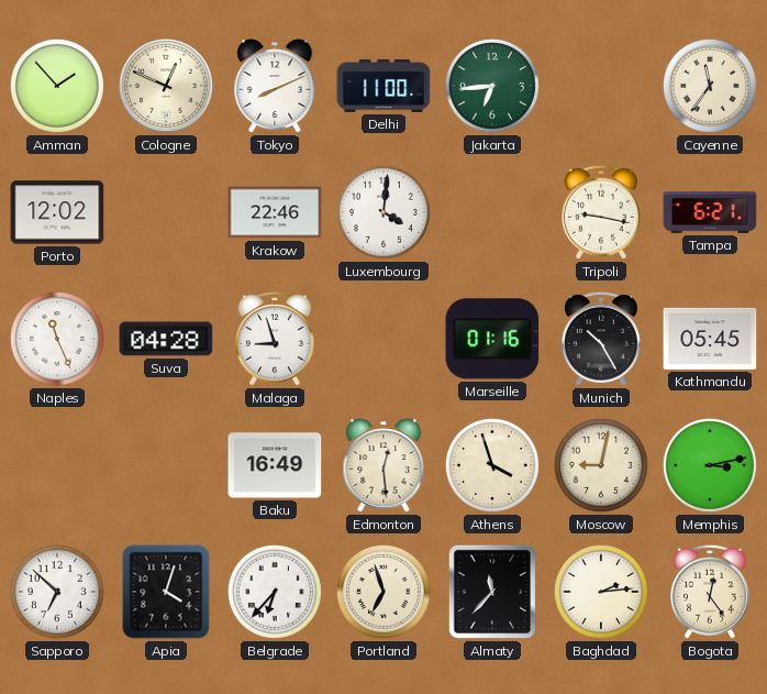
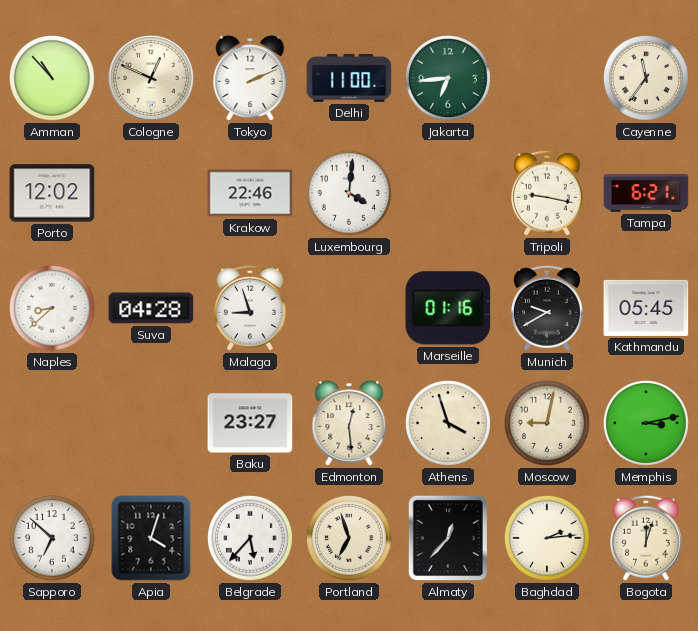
Amman: 1:53 -> 10:53 (52, 78)
Tokyo: 8:11 -> 2:11 (250, 78)
Naples: 11:26 -> 8:38 (52, 308)
Munich: 10:25 -> 9:40 (547, 308)
Baku: 16:49 -> 23:27 (250, 423)
Belgrade: 6:37 -> 5:37 (250, 538)
Almaty: 11:37 -> 12:37 (448, 538)
Bogota: 12:24 -> 12:03 (646, 538)
